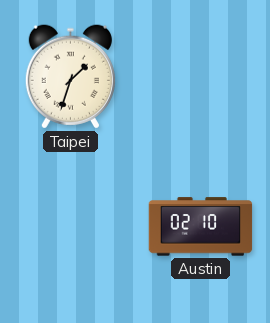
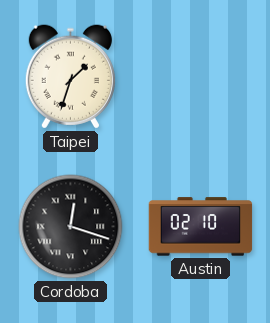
Cordoba: none -> 12:18 (71, 227)
